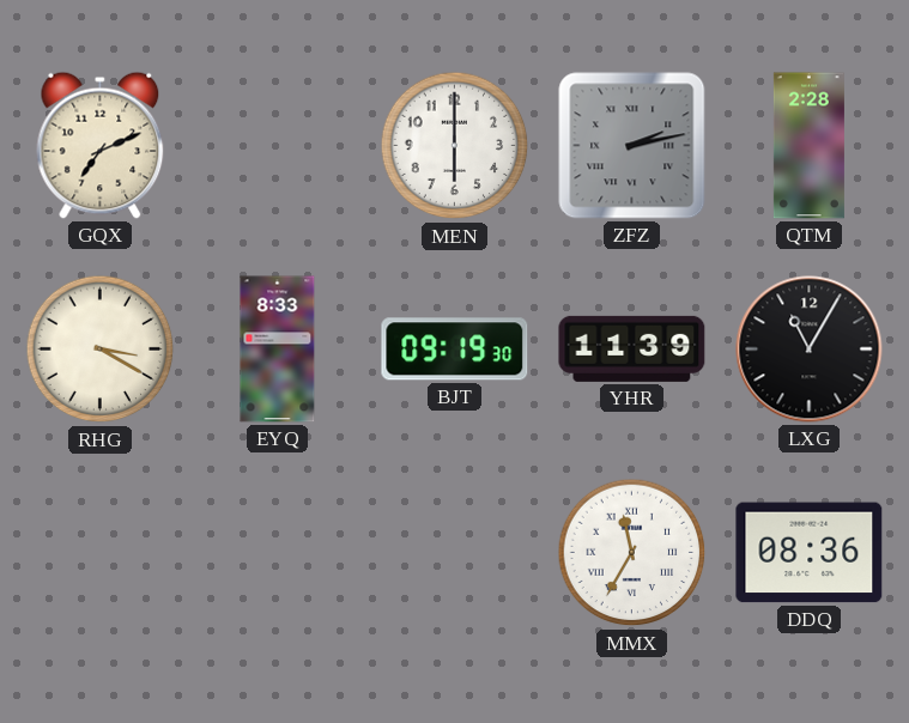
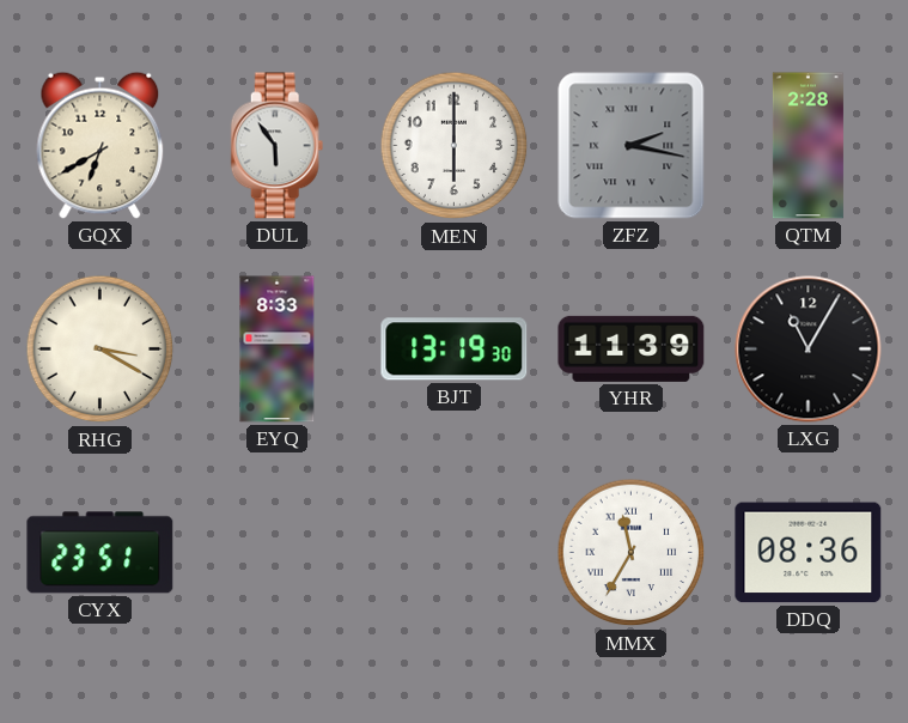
GQX: 7:11 -> 6:40 (100, 145)
DUL: none -> 5:54 (278, 146)
ZFZ: 2:13 -> 2:17 (632, 146)
BJT: 09:19 -> 13:19 (455, 350)
CYX: none -> 23:51 (100, 553)
